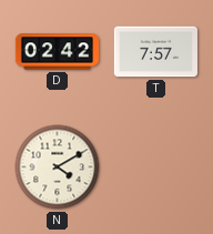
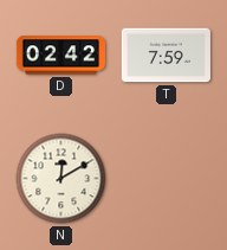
T: 7:57 -> 7:59 (166, 56)
N: 4:10 -> 12:10 (61, 179)
